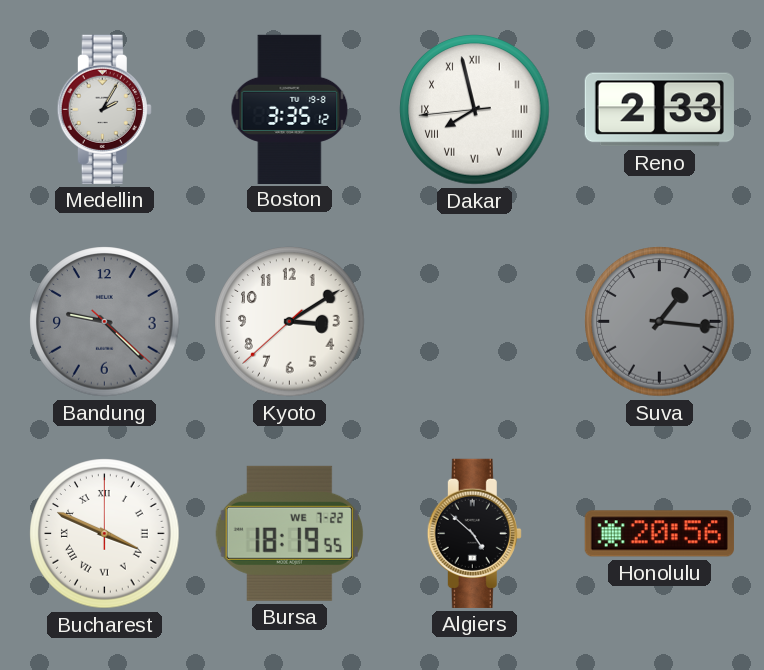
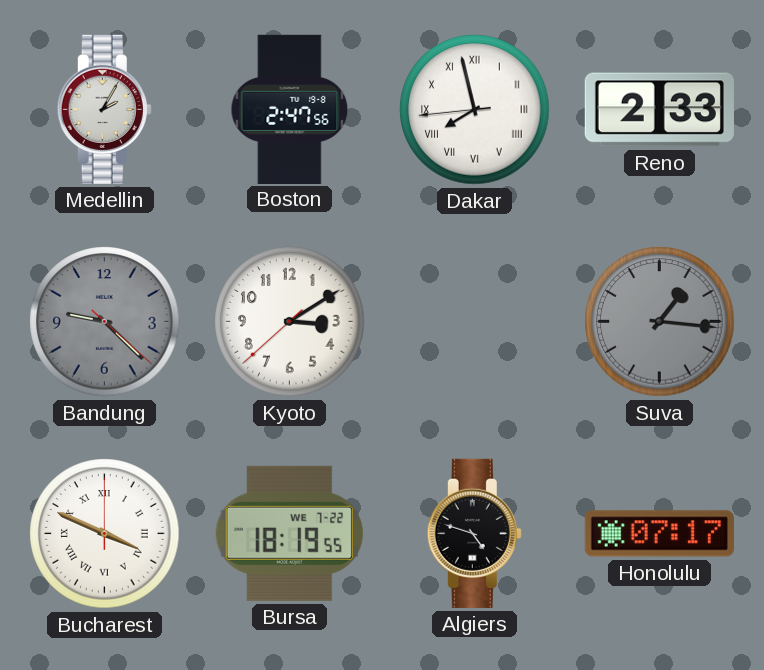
Boston: 3:35 -> 2:47 (290, 109)
Algiers: 4:52 -> 4:48 (474, 533)
Honolulu: 20:56 -> 07:17 (659, 534)
